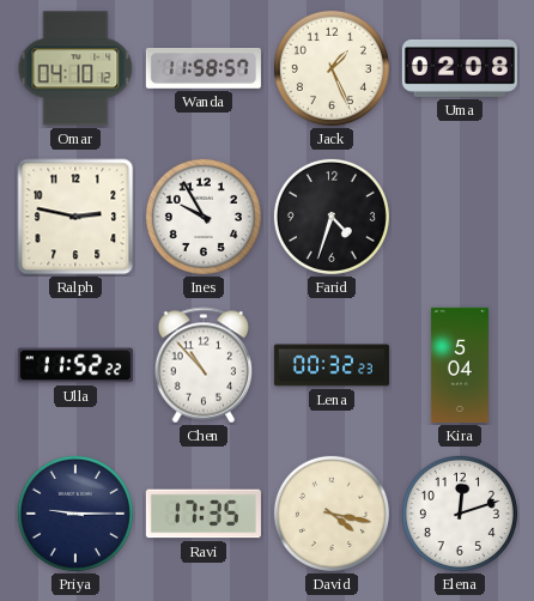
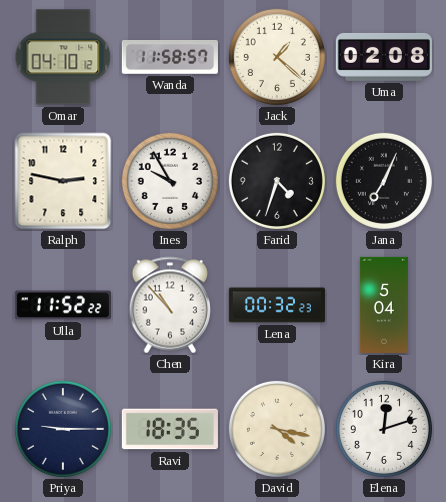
Jack: 1:26 -> 1:22 (277, 57)
Jana: none -> 7:04 (384, 181)
Ravi: 17:35 -> 18:35 (170, 429)
